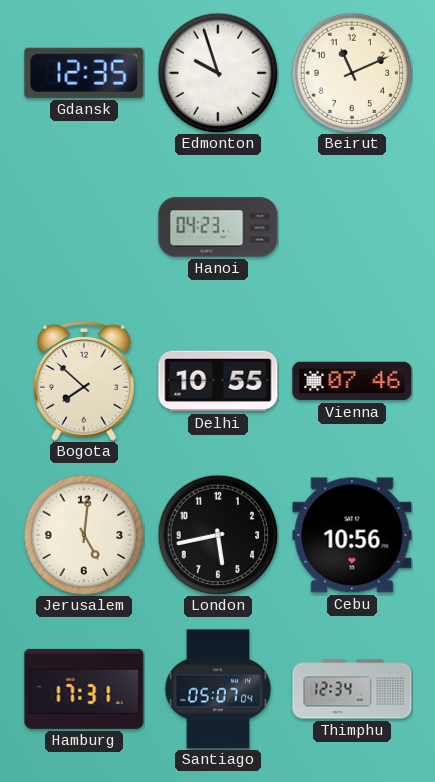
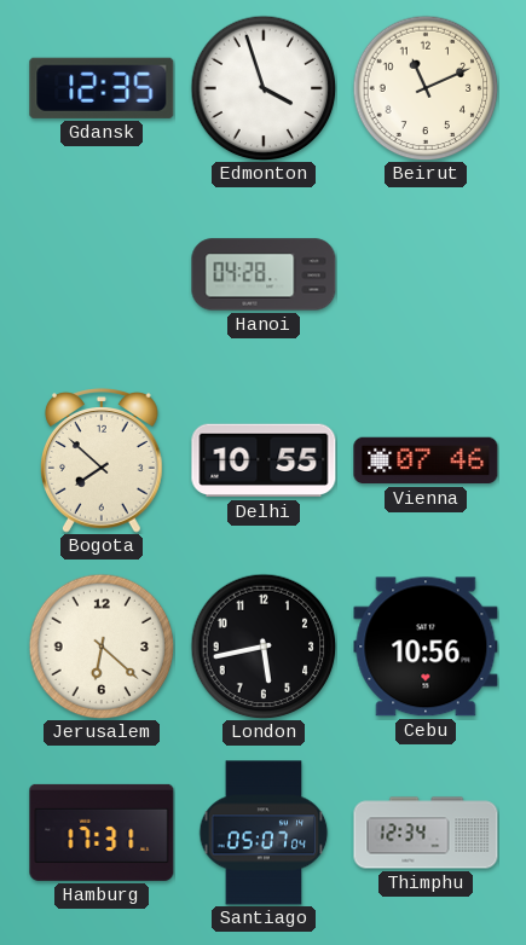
Edmonton: 9:57 -> 3:57 (264, 88)
Hanoi: 04:23 -> 04:28 (264, 274)
Jerusalem: 5:01 -> 6:22 (102, 647)
